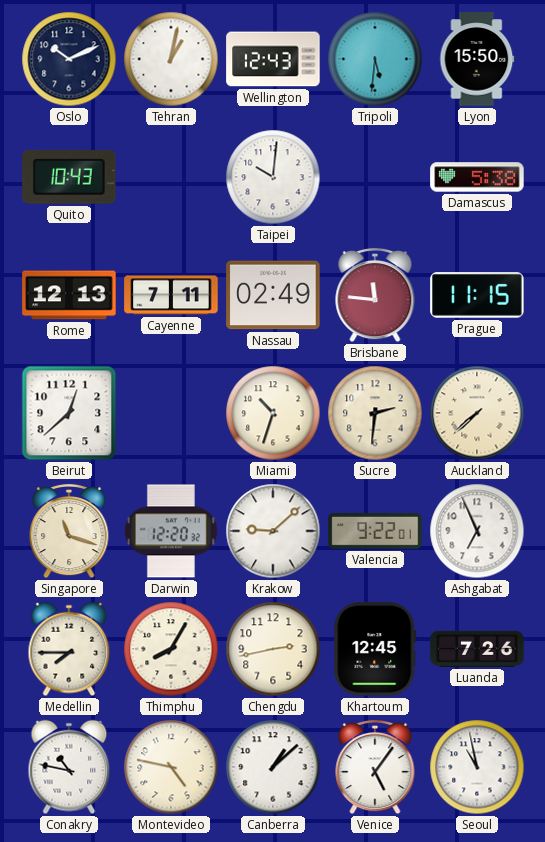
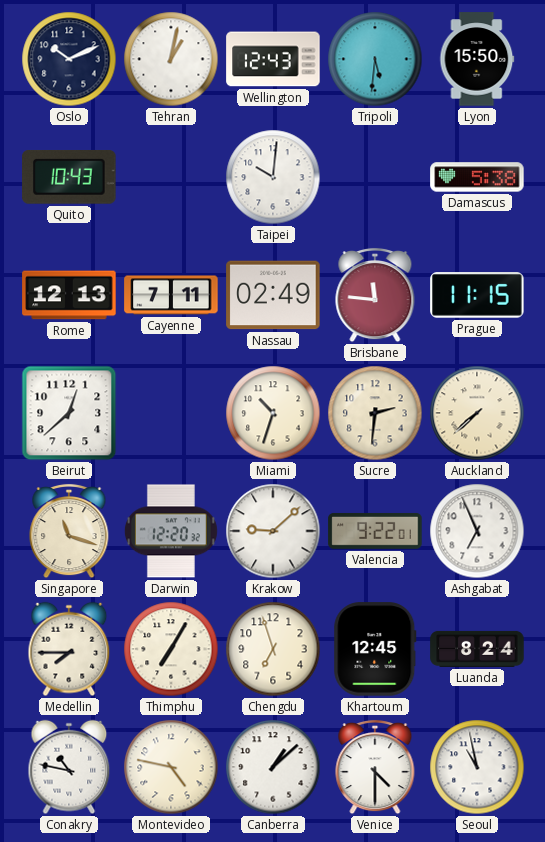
Thimphu: 8:05 -> 7:05 (171, 649)
Chengdu: 2:43 -> 6:57 (273, 649)
Luanda: 7:26 -> 8:24 (477, 649)
Venice: 5:06 -> 4:30 (375, 767)
